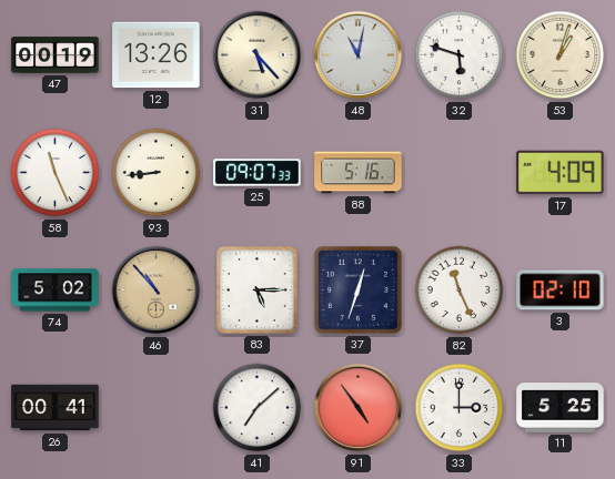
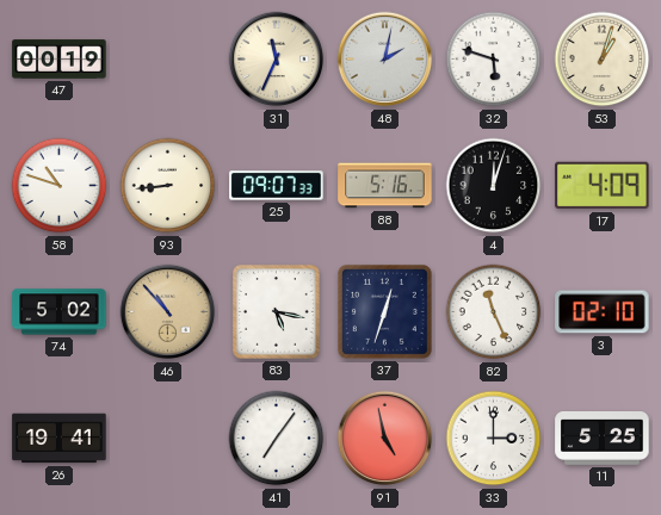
12: 13:26 -> none (157, 55)
31: 5:23 -> 11:34 (277, 60)
48: 11:02 -> 2:02 (385, 60)
58: 11:26 -> 10:48 (60, 186)
4: none -> 12:03 (494, 186)
83: 5:15 -> 5:17 (277, 312)
26: 00:41 -> 19:41 (60, 439)
41: 7:08 -> 7:06 (277, 439)
91: 4:54 -> 4:58 (385, 439)
